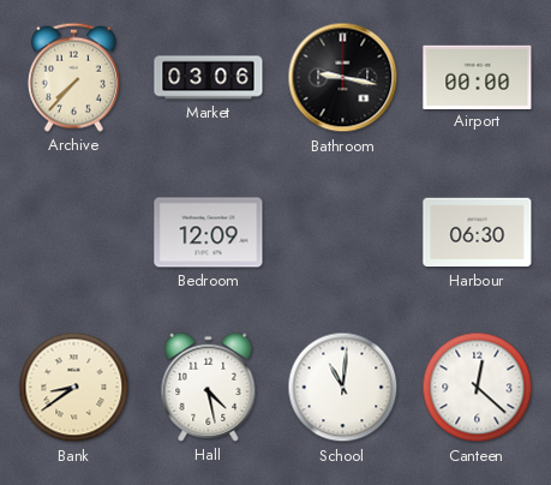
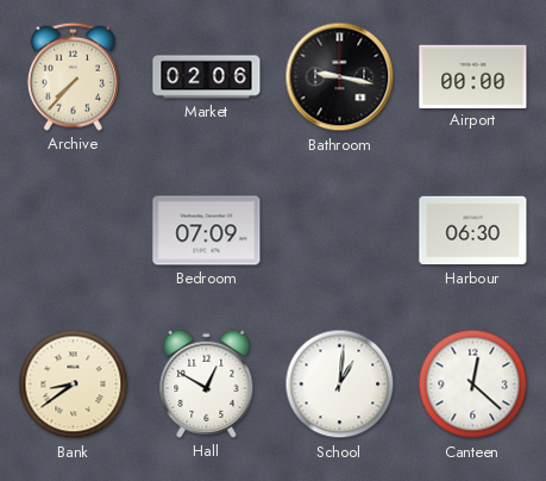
Market: 03:06 -> 02:06 (207, 77)
Bedroom: 12:09 -> 07:09 (207, 231)
Hall: 4:28 -> 12:50 (207, 383)
School: 11:01 -> 1:01 (340, 385)
